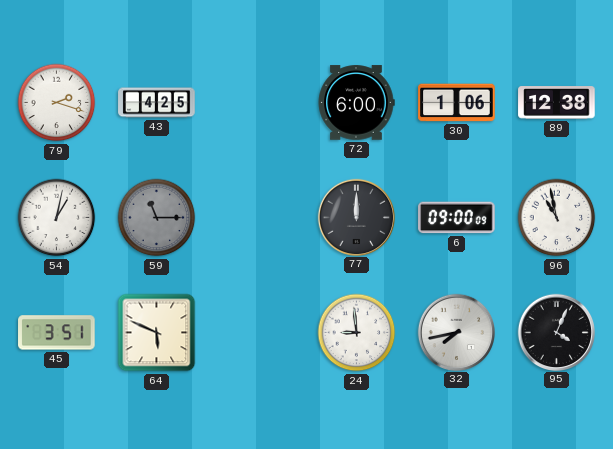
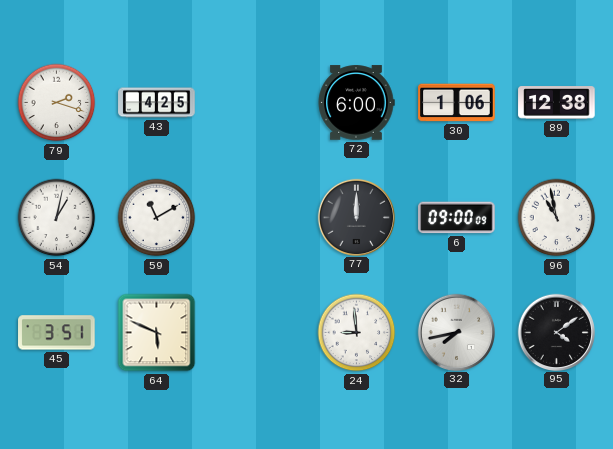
59: 11:15 -> 11:10 (157, 218)
59 dial: grey -> white (157, 218)
95: 4:04 -> 4:09 (556, 332)
